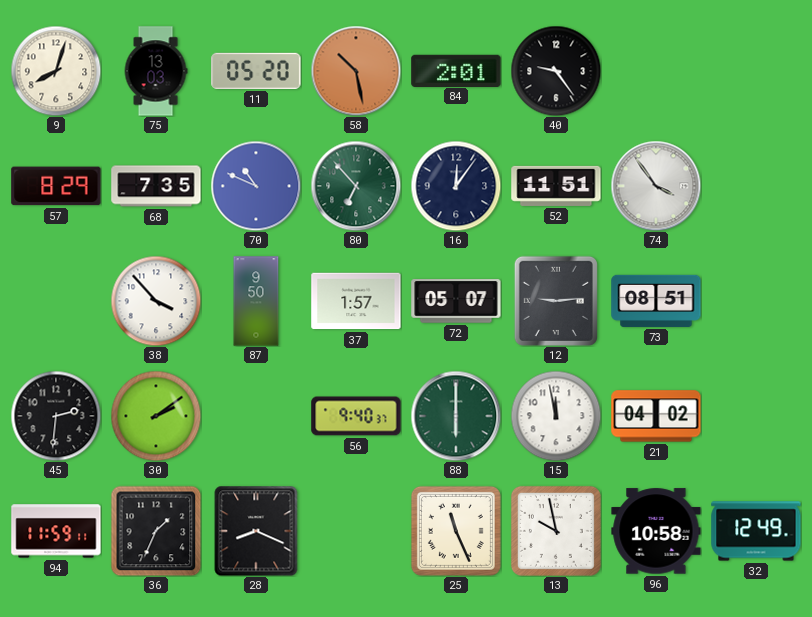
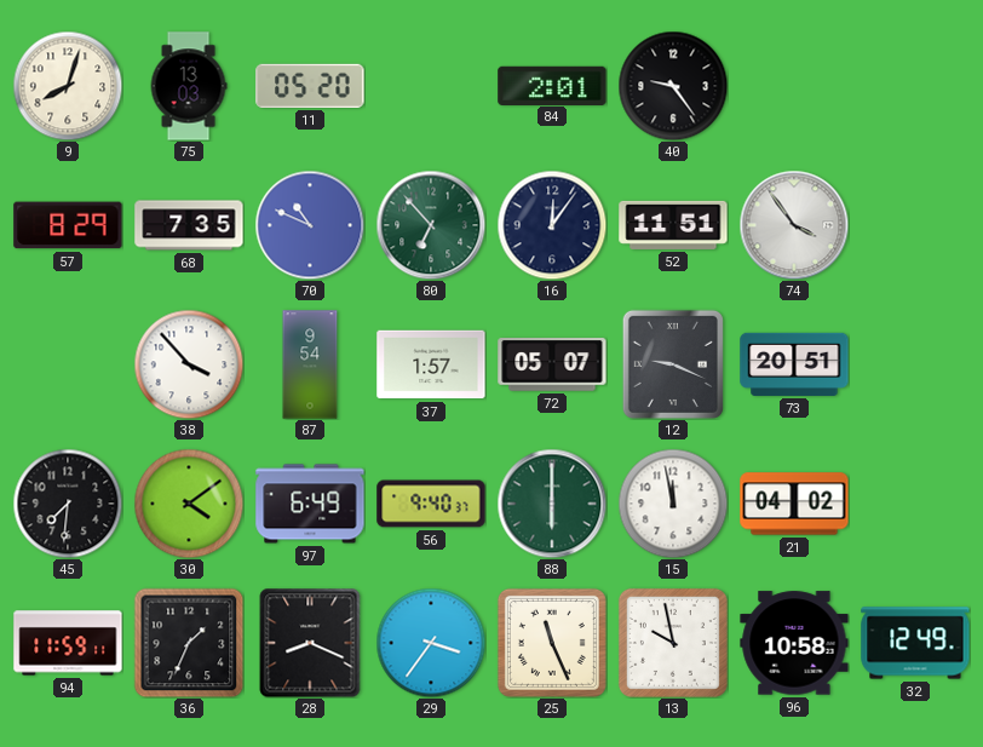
58: 10:28 -> none (356, 71)
87: 9:50 -> 9:54 (310, 364)
12: 9:14 -> 9:19 (673, 364)
73: 08:51 -> 20:51 (794, 364)
45: 2:31 -> 7:31 (68, 504)
30: 2:09 -> 4:09 (189, 504)
97: none -> 6:49 (310, 504)
29: none -> 3:36 (431, 643)
